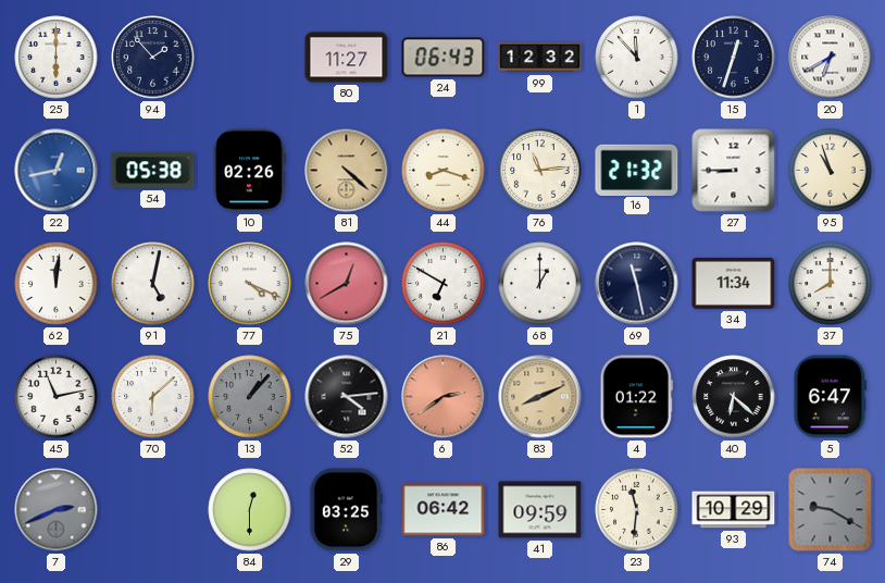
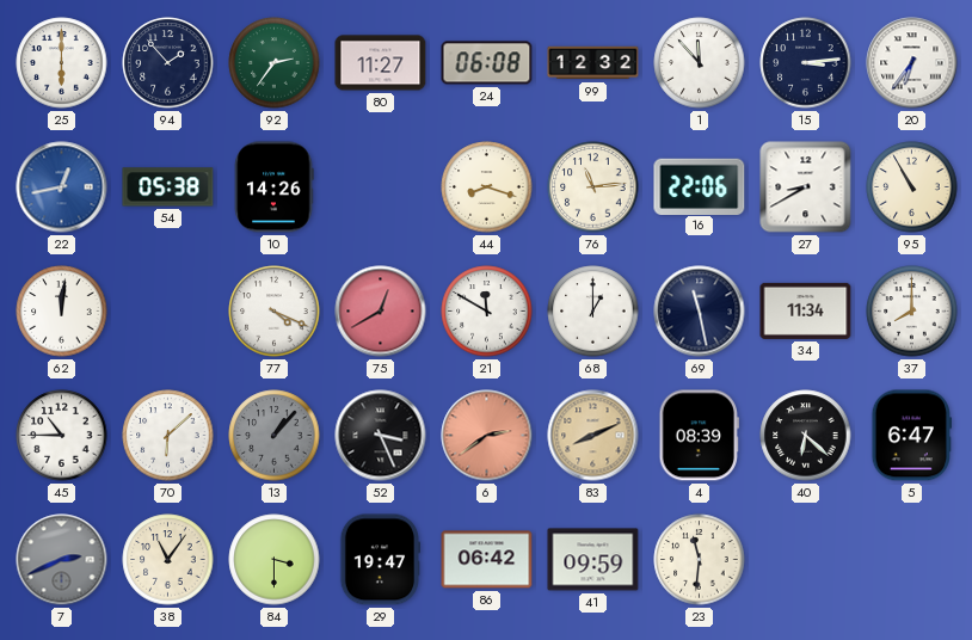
92: none -> 2:36 (275, 63)
24: 06:43 -> 06:08 (487, 63)
15: 12:33 -> 3:14 (806, 63)
20: 6:40 -> 6:36 (912, 63)
10: 02:26 -> 14:26 (273, 187)
81: 4:22 -> none (347, 171)
16: 21:32 -> 22:06 (700, 186)
27: 8:45 -> 8:40 (806, 187)
95: 10:57 -> 10:55 (912, 187)
91: 5:02 -> none (153, 284)
21: 6:50 -> 11:50 (487, 312)
45: 11:13 -> 10:45 (62, 436)
52: 4:14 -> 3:26 (381, 436)
4: 01:22 -> 08:39 (699, 436)
38: none -> 11:06 (168, 560)
84: 12:30 -> 3:30 (275, 560)
29: 03:25 -> 19:47 (379, 560)
93: 10:29 -> none (734, 510)
74: 9:20 -> none (831, 510)
